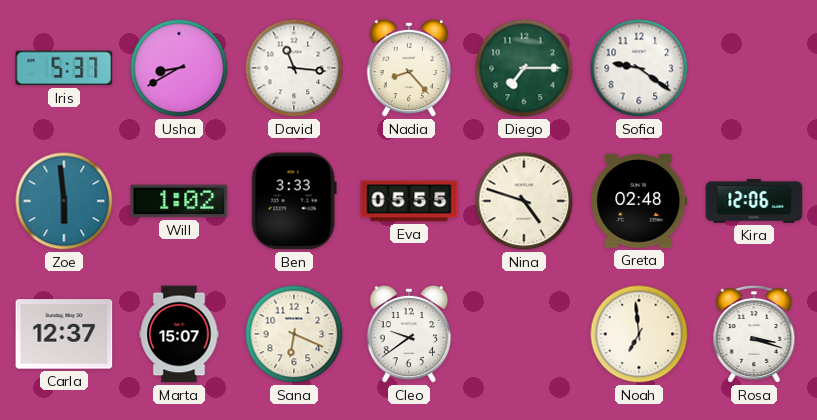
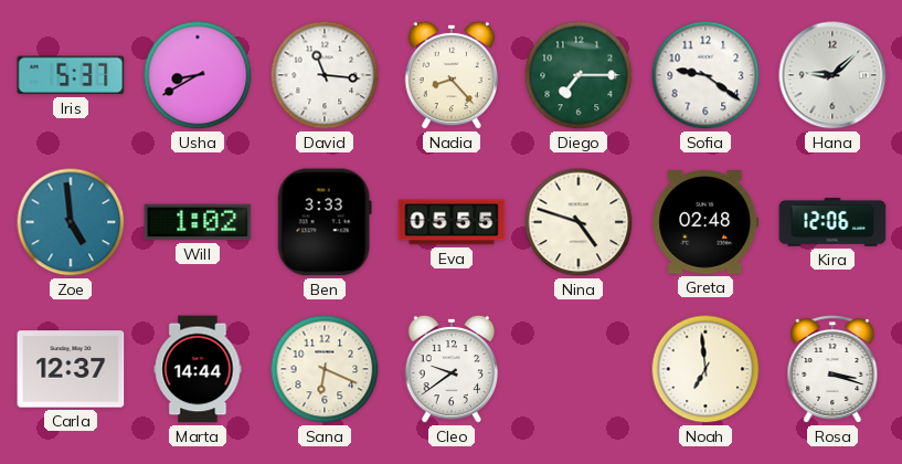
Hana: none -> 9:08 (832, 75)
Zoe: 5:59 -> 4:59 (71, 222)
Marta: 15:07 -> 14:44 (198, 369)
